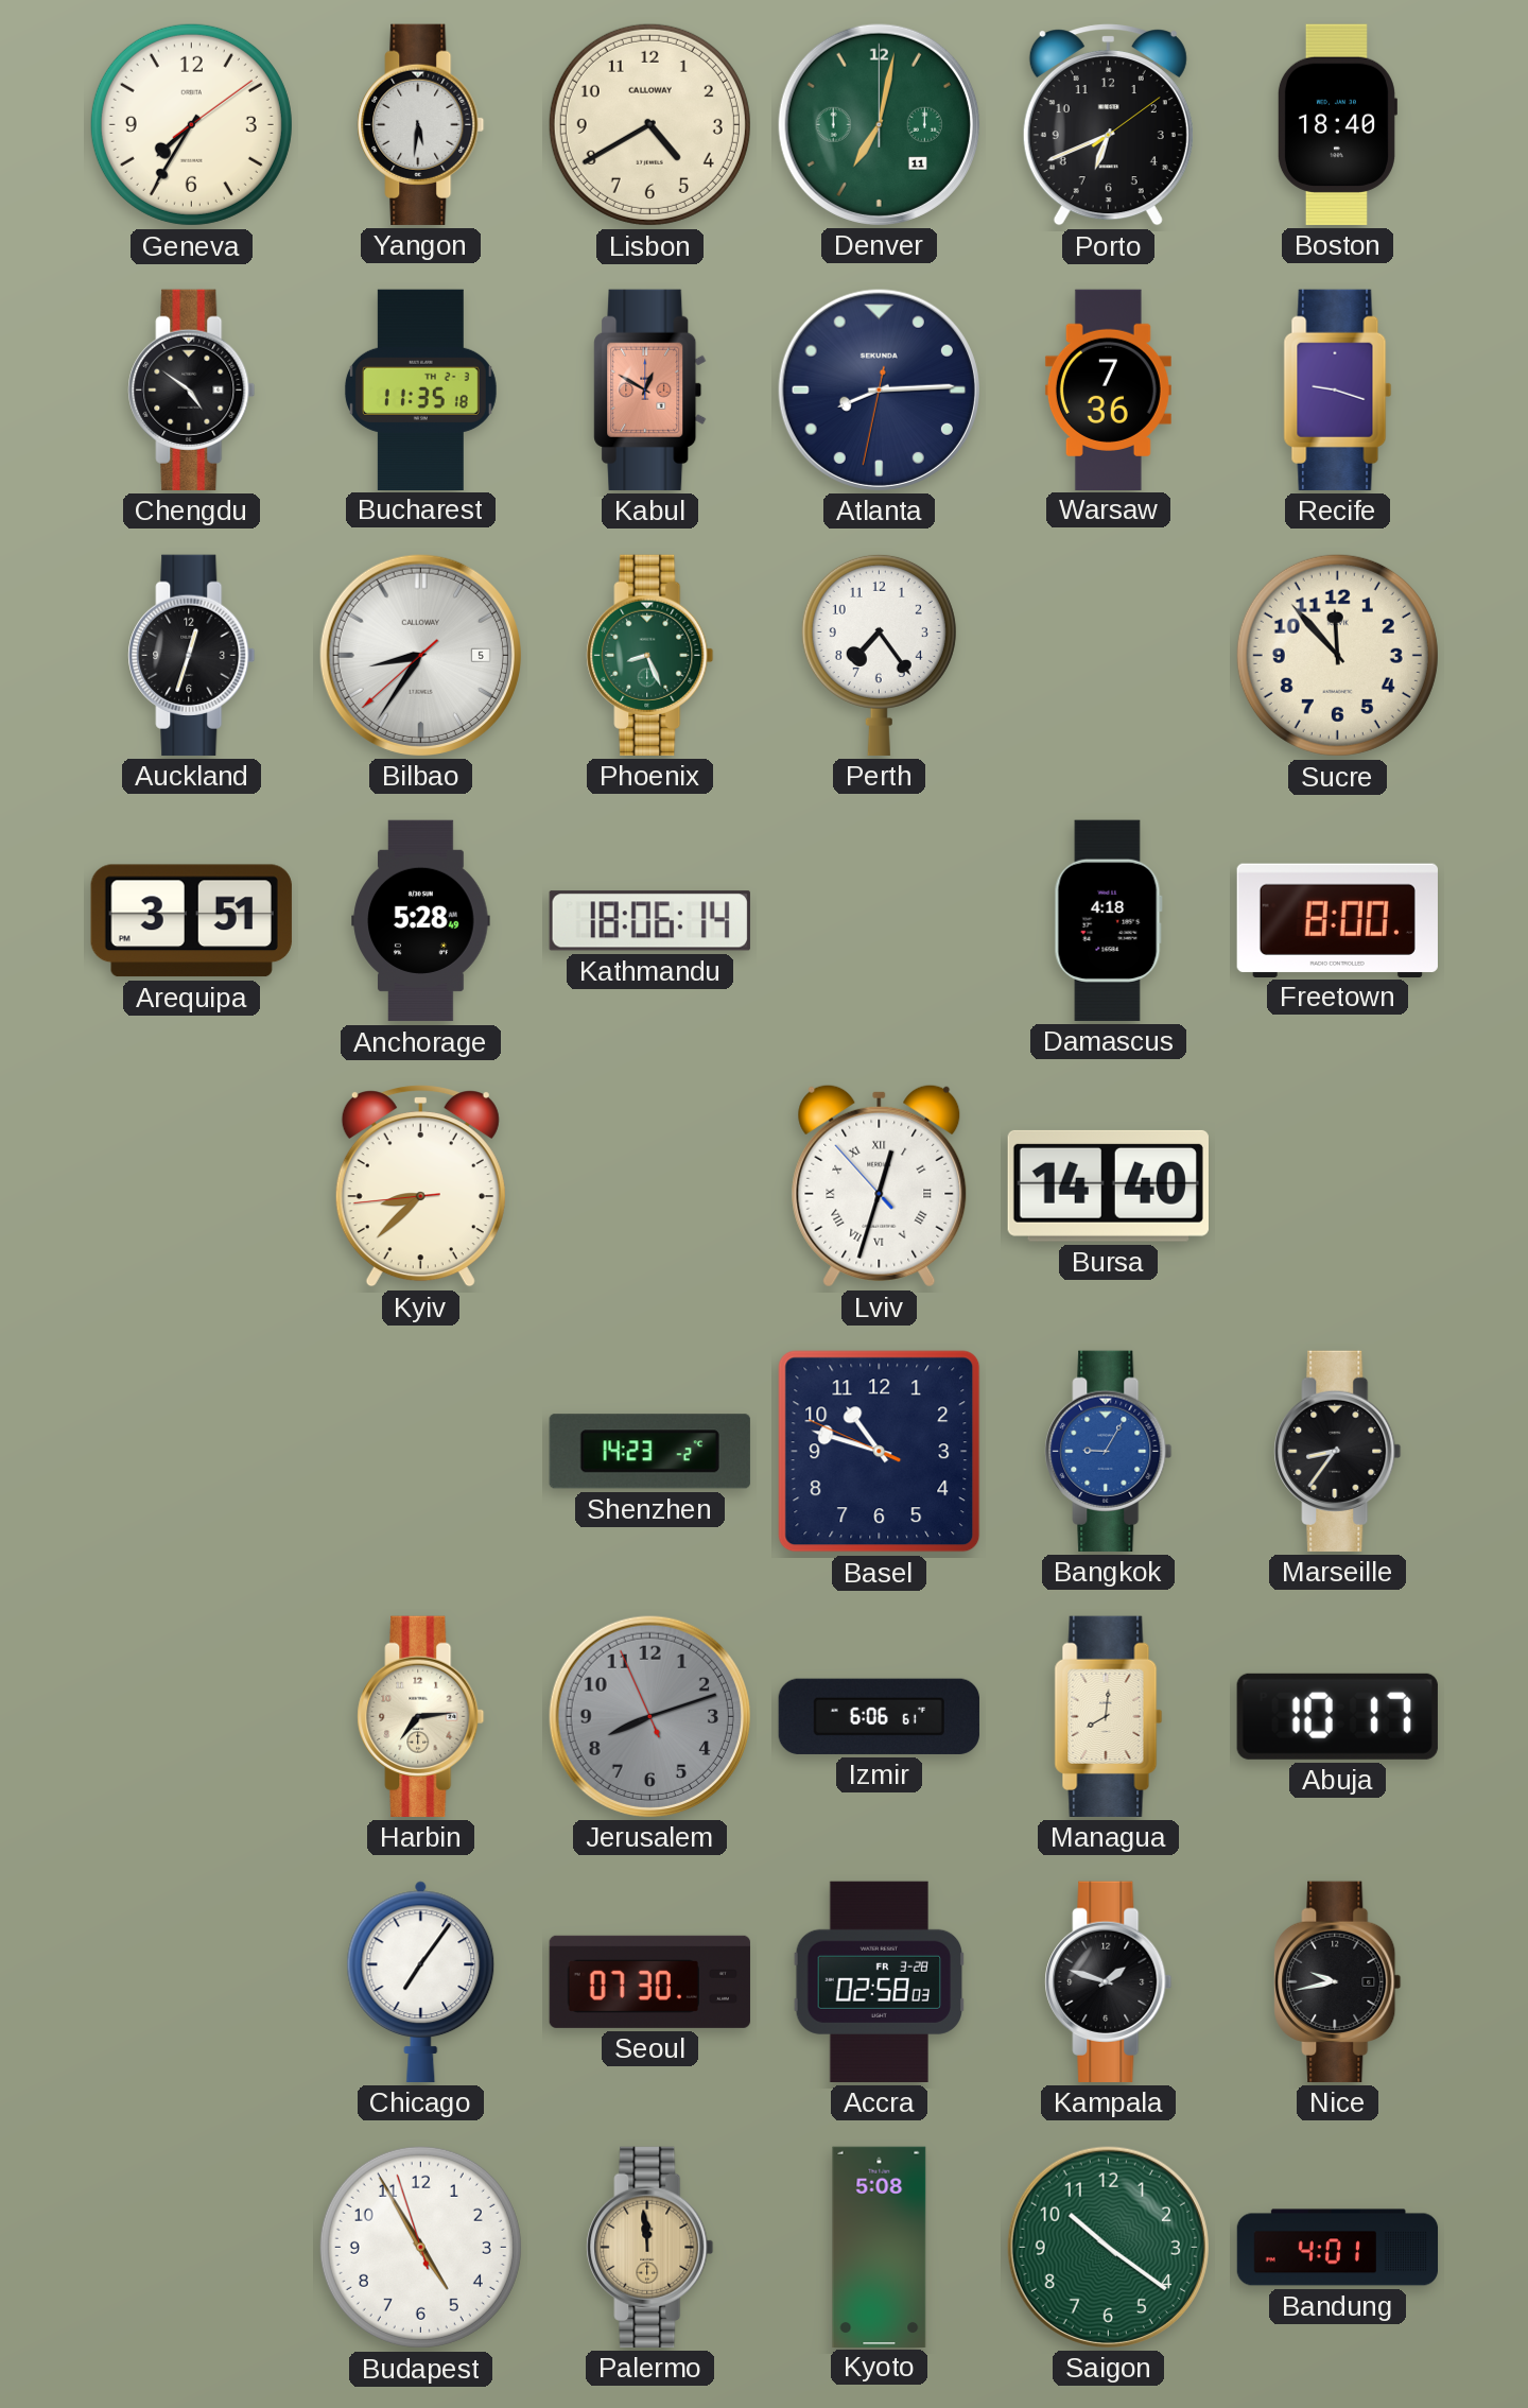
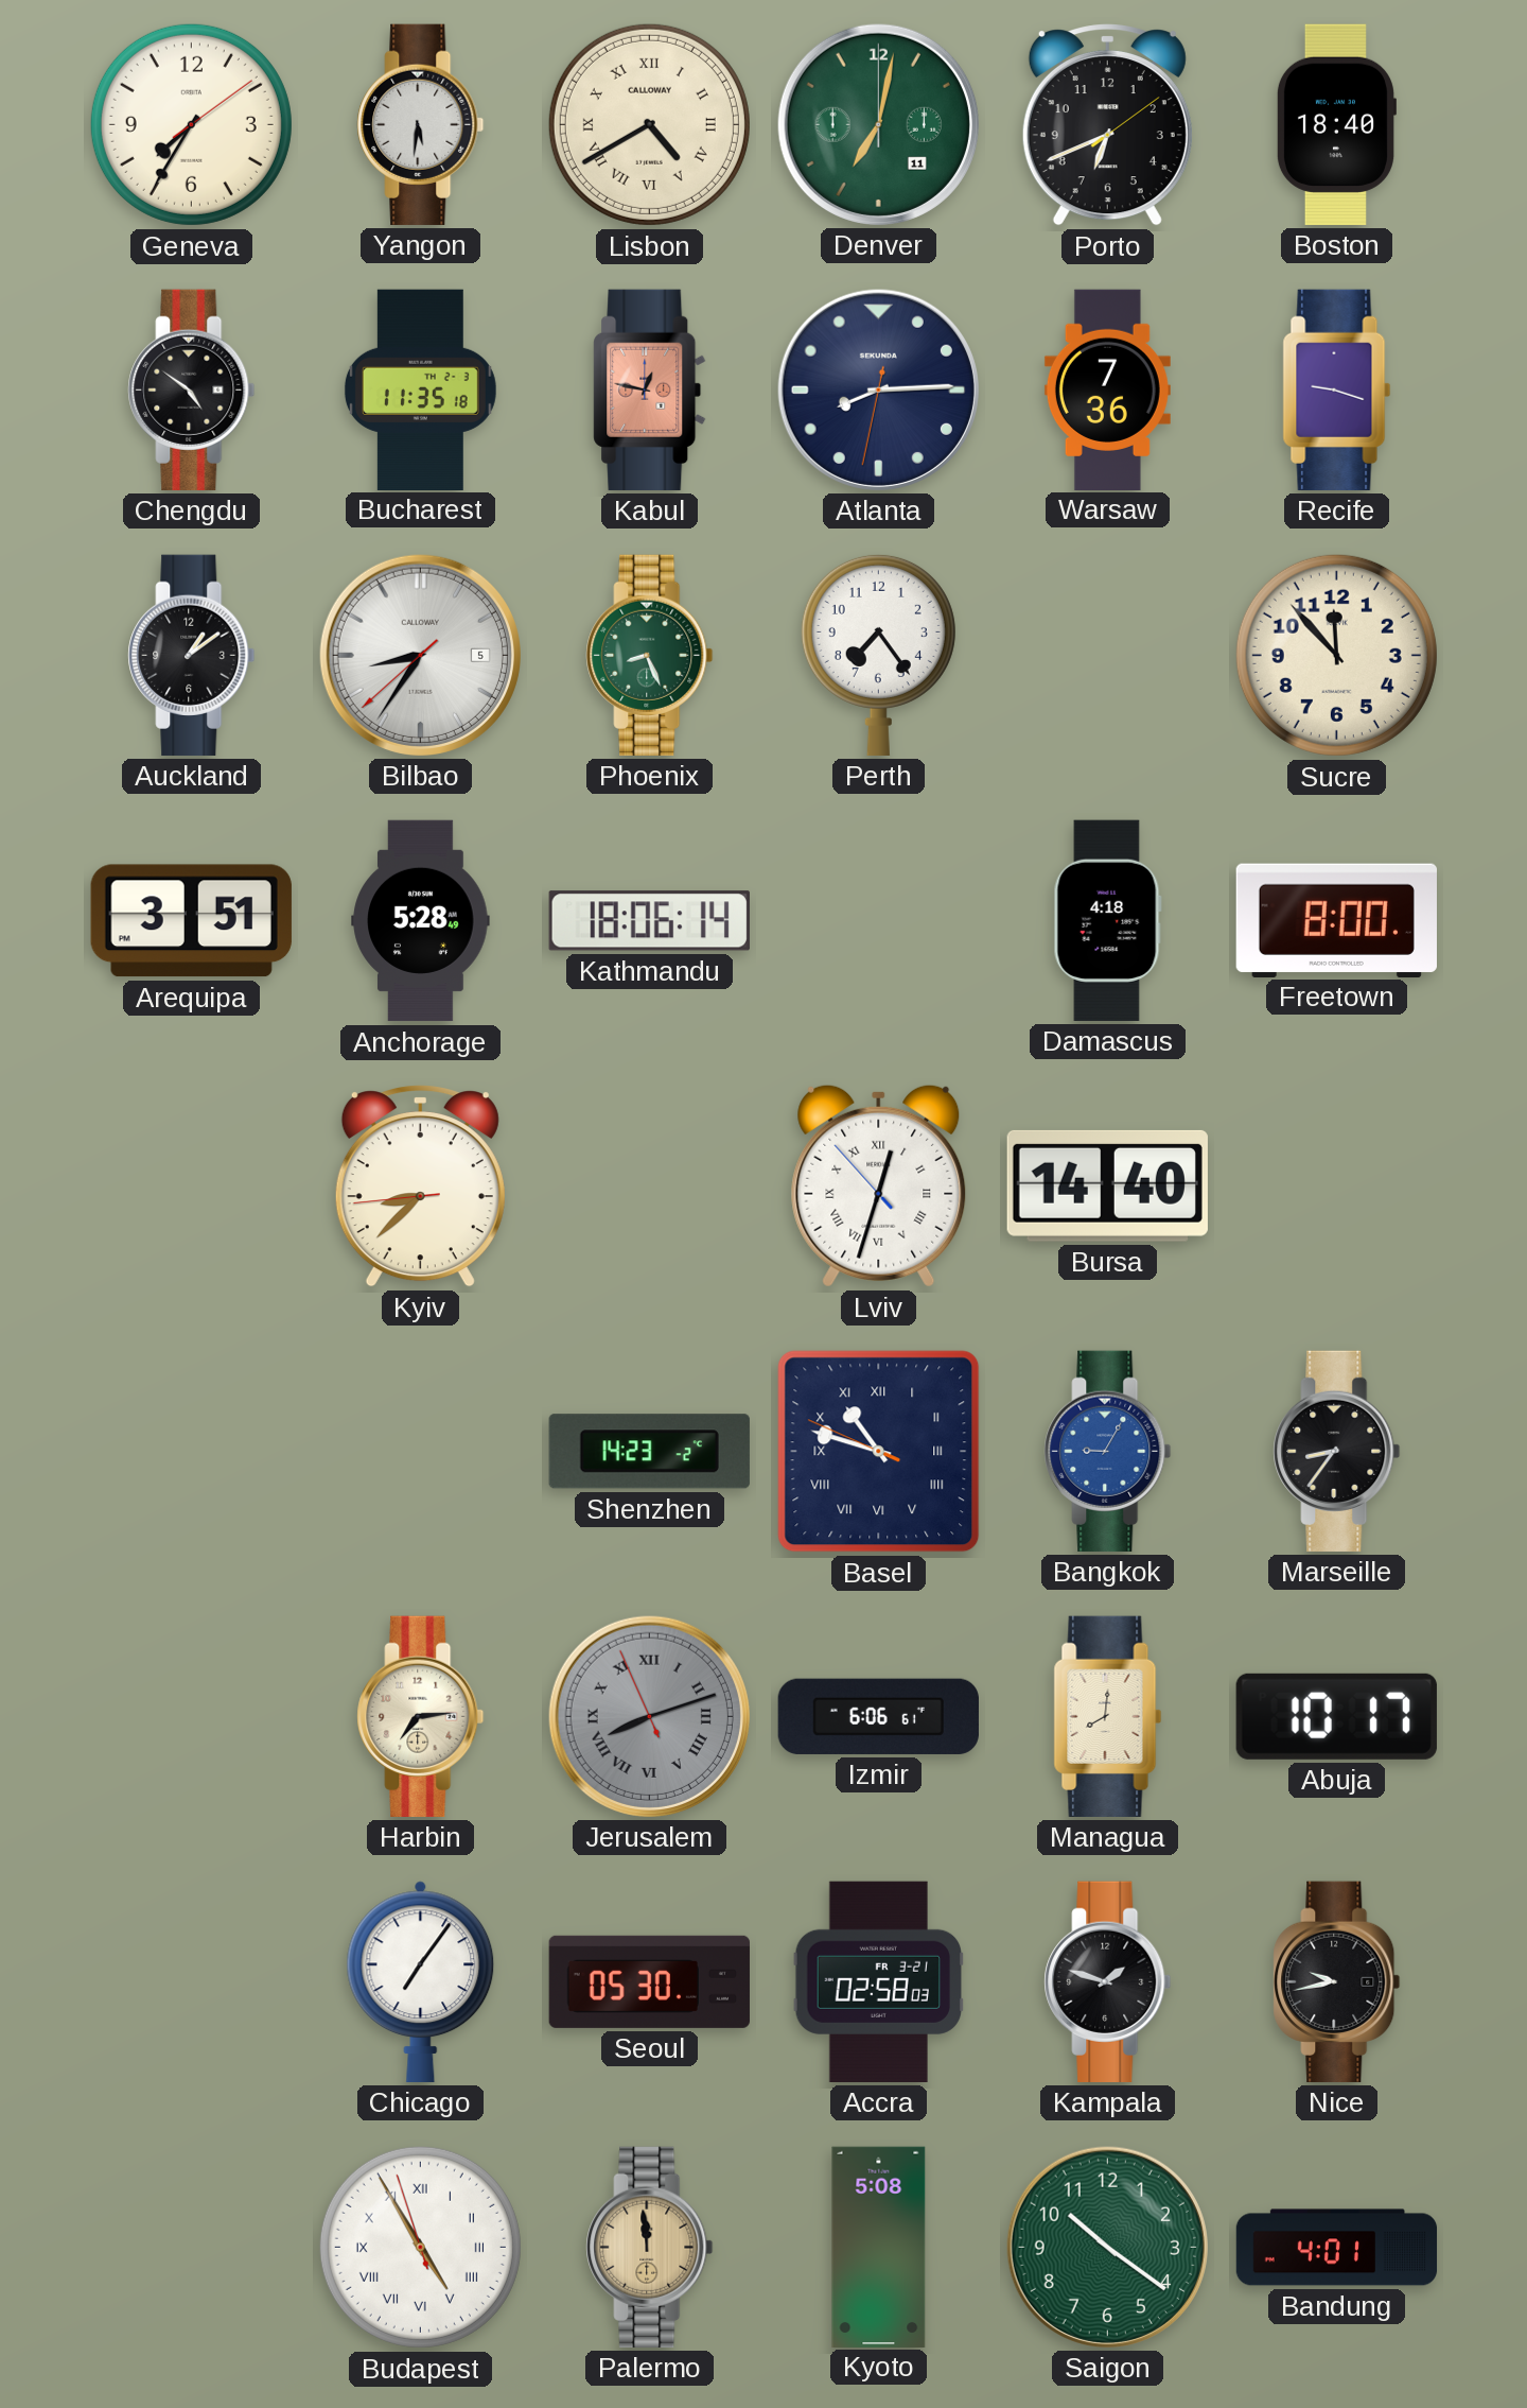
Lisbon numerals: Arabic -> Roman (649, 124)
Kabul: 12:50 -> 12:47 (650, 389)
Auckland: 12:33 -> 1:09 (192, 655)
Basel numerals: Arabic -> Roman (879, 1452)
Jerusalem numerals: Arabic -> Roman (649, 1716)
Seoul: 07:30 -> 05:30 (649, 1981)
Accra date: FR 3-28 -> FR 3-21 (879, 1981)
Budapest numerals: Arabic -> Roman (420, 2247)
